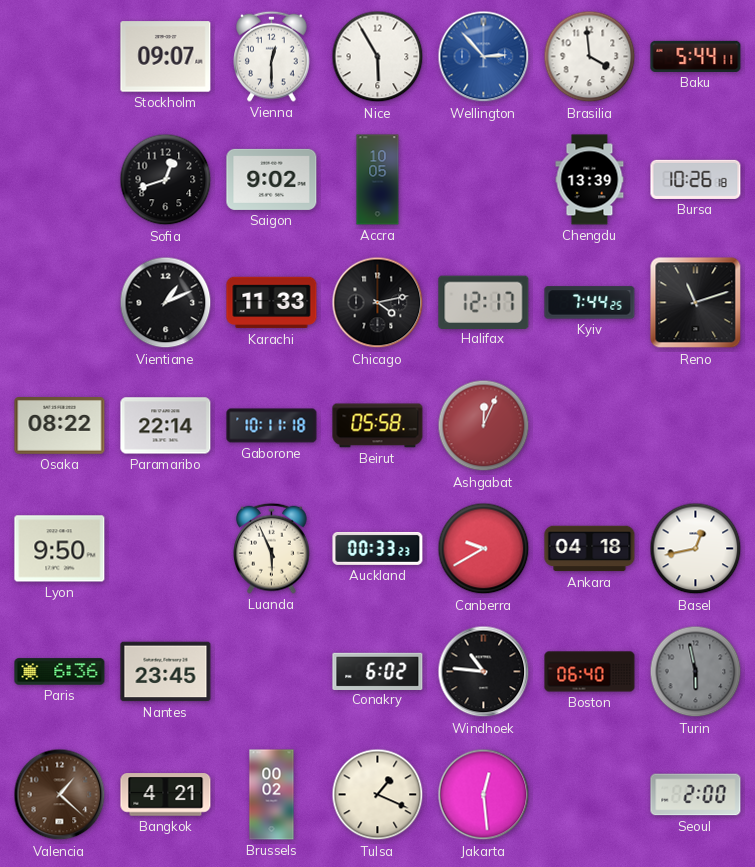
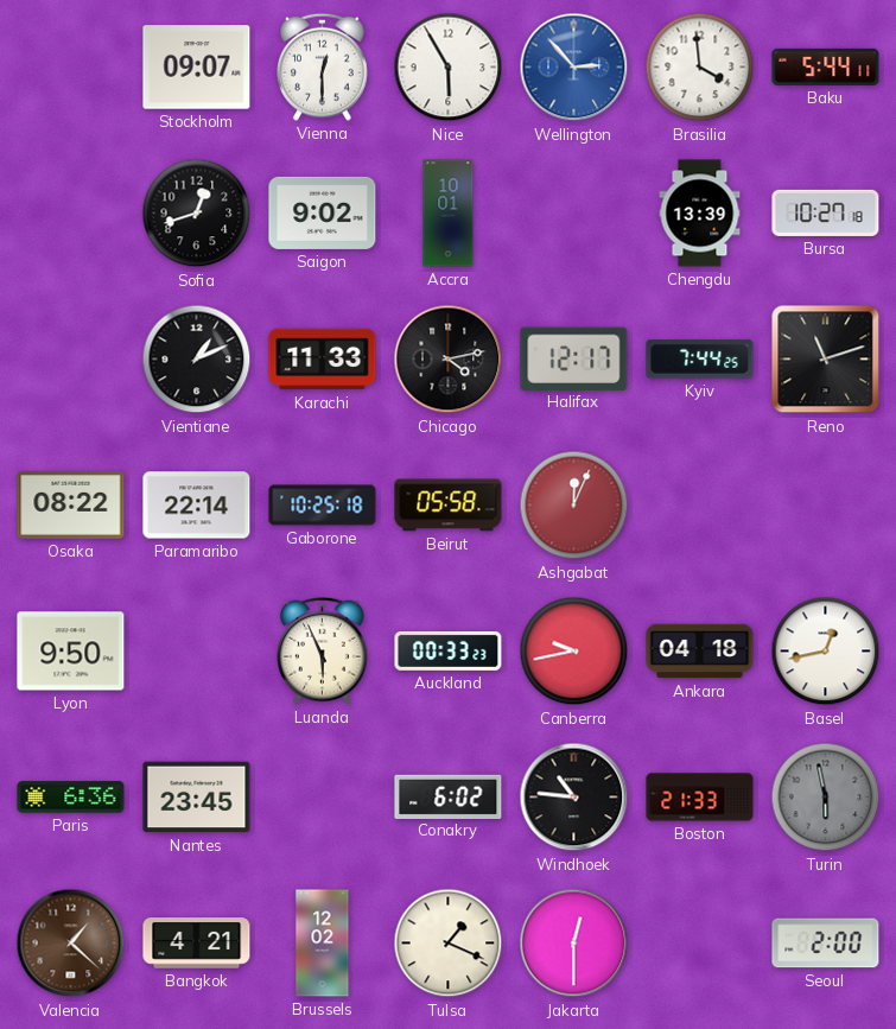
Accra: 10:05 -> 10:01 (449, 214)
Bursa: 10:26 -> 10:27 (826, 212)
Gaborone: 10:11 -> 10:25 (323, 506)
Canberra: 9:40 -> 9:43 (574, 652)
Boston: 06:40 -> 21:33 (700, 798)
Brussels: 00:02 -> 12:02 (323, 944)
Jakarta: 12:29 -> 12:30 (574, 944)
